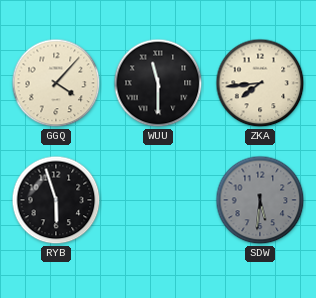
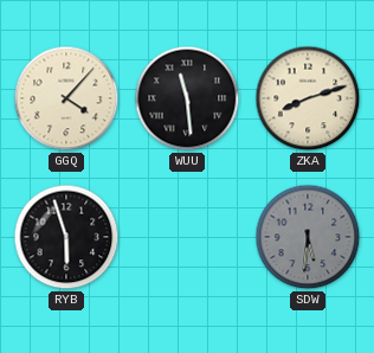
WUU: 11:30 -> 11:29 (187, 98)
ZKA: 7:44 -> 8:12 (308, 98)
